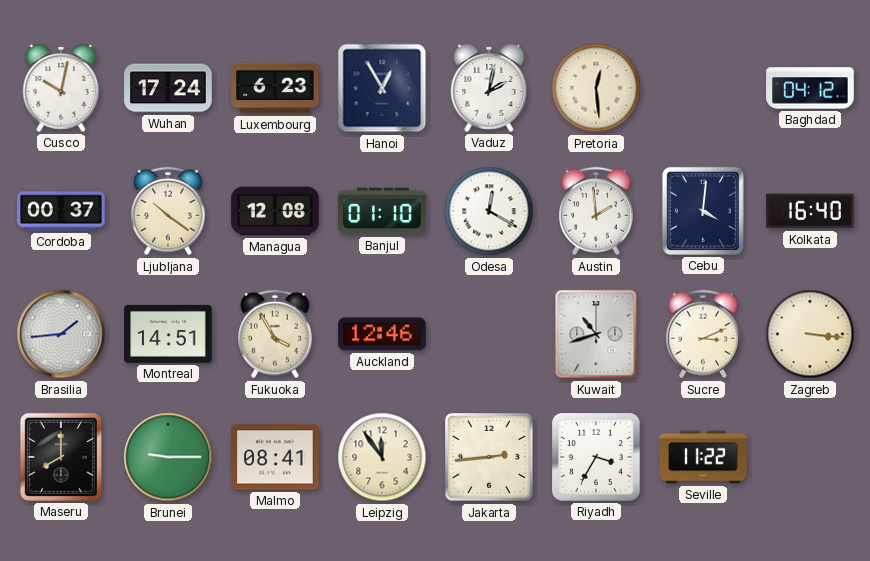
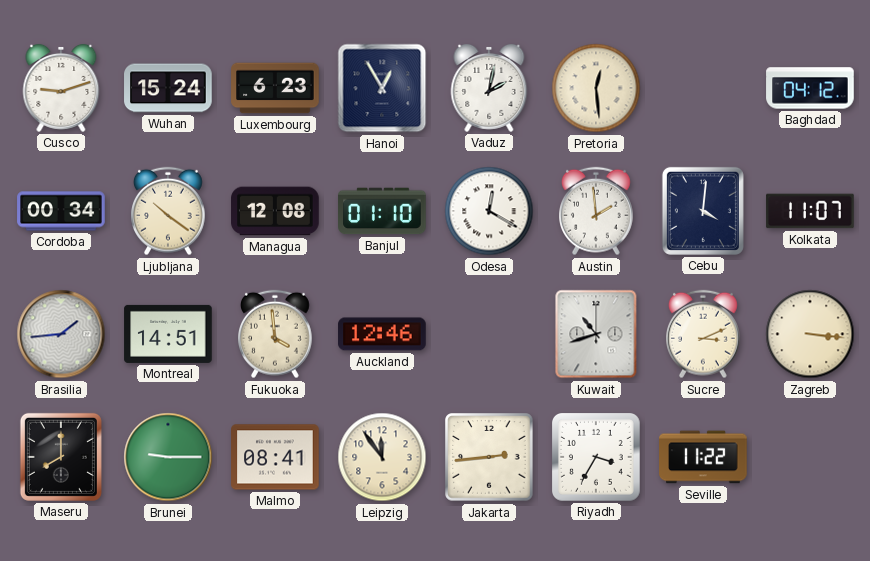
Cusco: 10:02 -> 9:12 (61, 88)
Wuhan: 17:24 -> 15:24 (168, 88)
Cordoba: 00:37 -> 00:34 (61, 211)
Kolkata: 16:40 -> 11:07 (810, 211)
Fukuoka: 3:55 -> 3:59 (276, 334)
